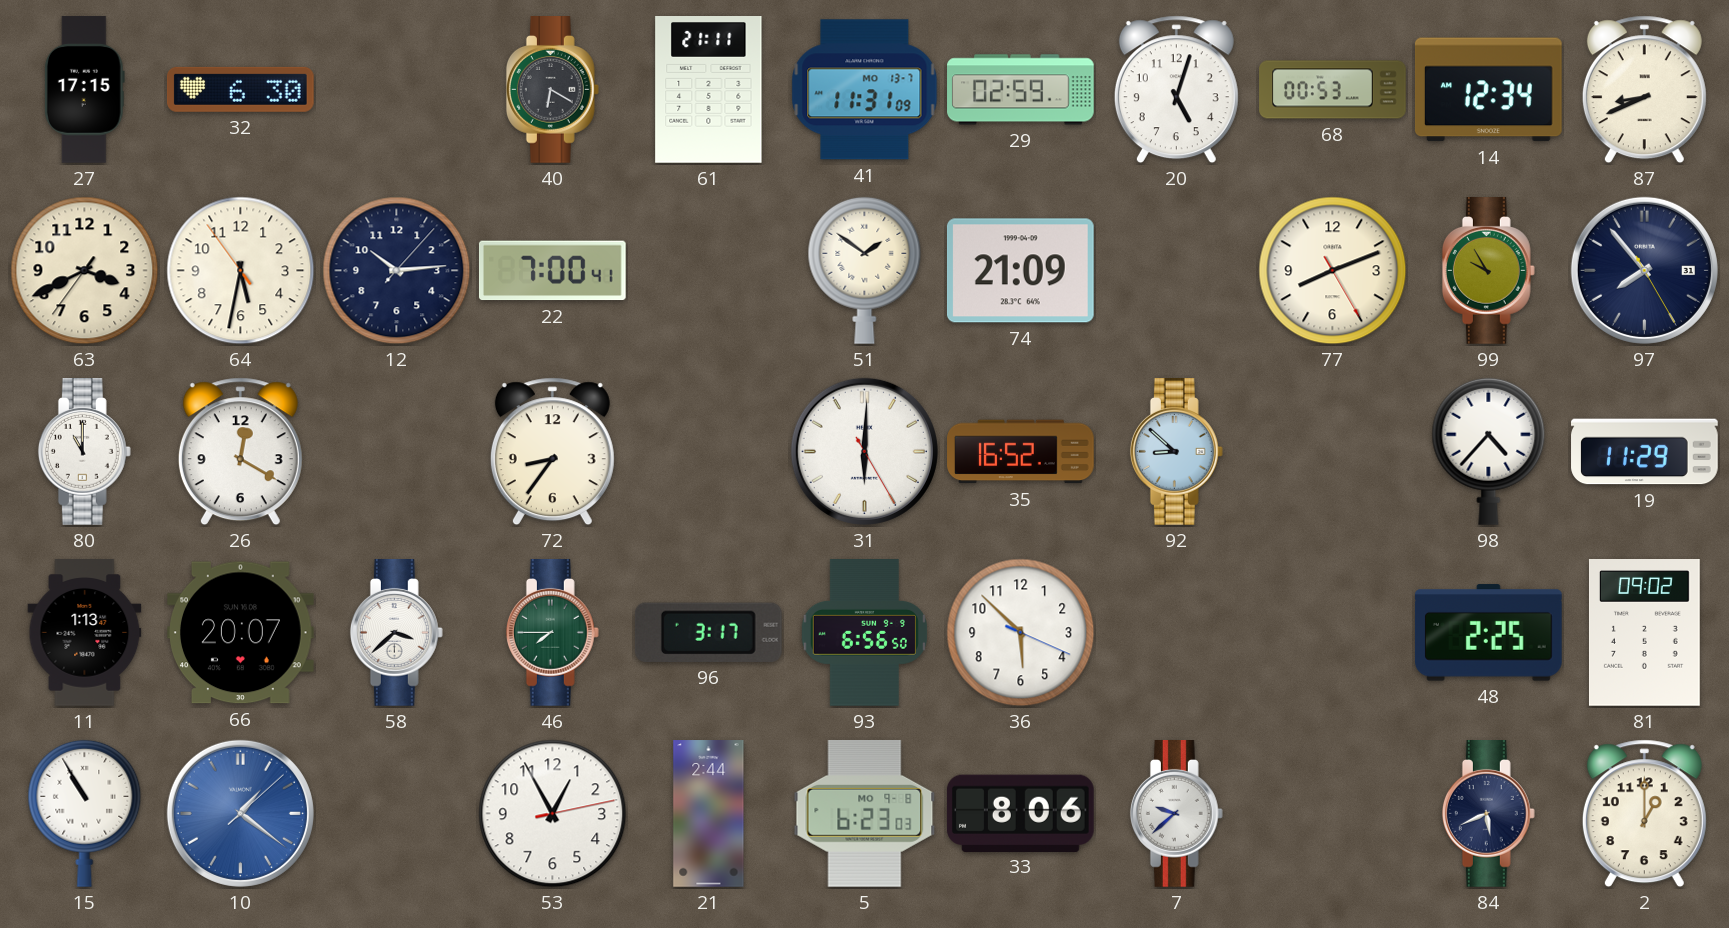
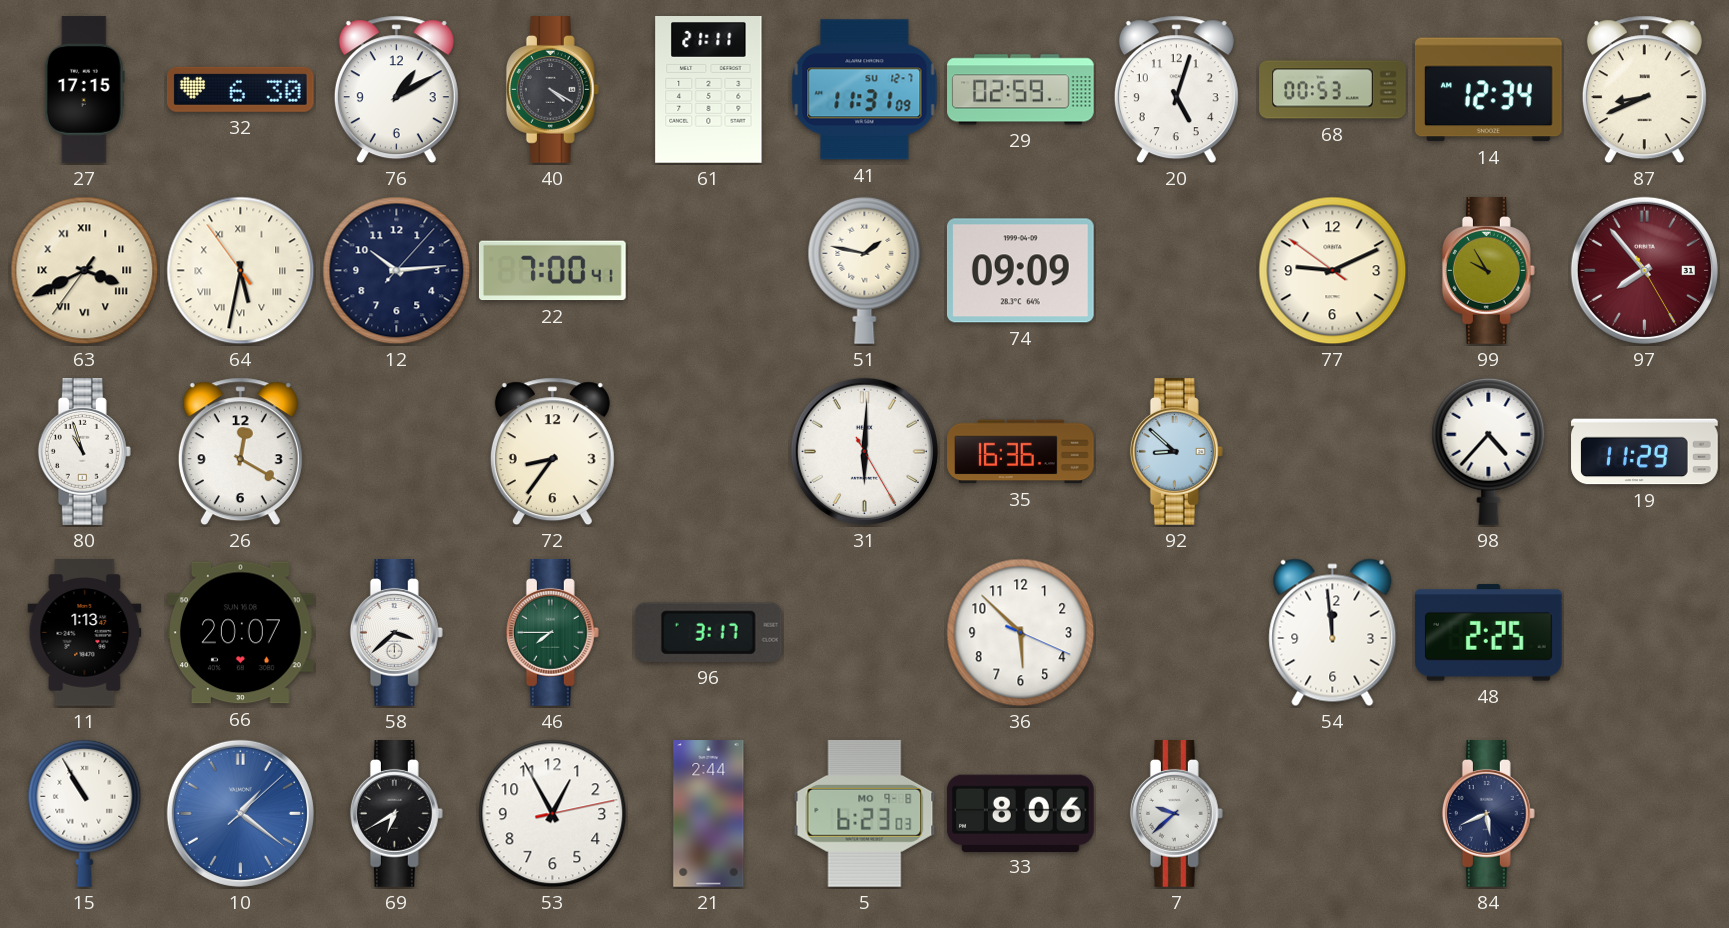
76: none -> 1:10 (396, 90)
40: 6:20 -> 4:20 (552, 90)
41 date: MO 13-7 -> SU 12-7 (865, 90)
63 numerals: Arabic -> Roman (85, 271)
64 numerals: Arabic -> Roman (241, 271)
51: 1:51 -> 1:47 (865, 270)
74: 21:09 -> 09:09 (1020, 271)
77: 8:11 -> 9:10 (1333, 271)
97 dial: navy -> burgundy (1644, 270)
80: 11:00 -> 10:57 (84, 452)
35: 16:52 -> 16:36 (1021, 452)
93: 6:56 -> none (864, 633)
54: none -> 11:59 (1333, 633)
81: 09:02 -> none (1644, 633)
69: none -> 6:40 (396, 814)
2: 1:00 -> none (1644, 814)
